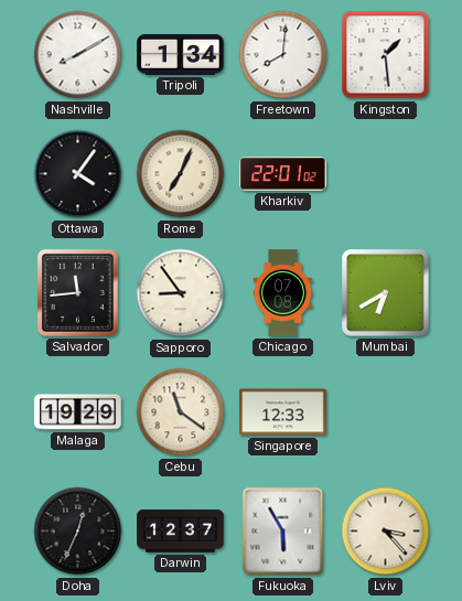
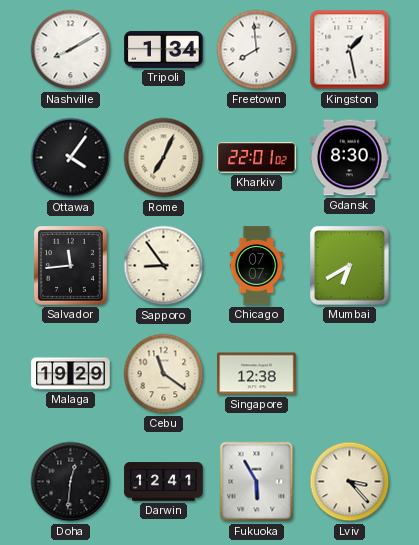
Freetown: 8:01 -> 7:59 (257, 50)
Kingston: 1:29 -> 1:28 (350, 50)
Gdansk: none -> 8:30 (350, 158)
Chicago: 07:08 -> 07:07 (257, 266)
Singapore: 12:33 -> 12:38 (257, 374)
Doha: 12:34 -> 12:31 (71, 482)
Darwin: 12:37 -> 12:41 (164, 482)
